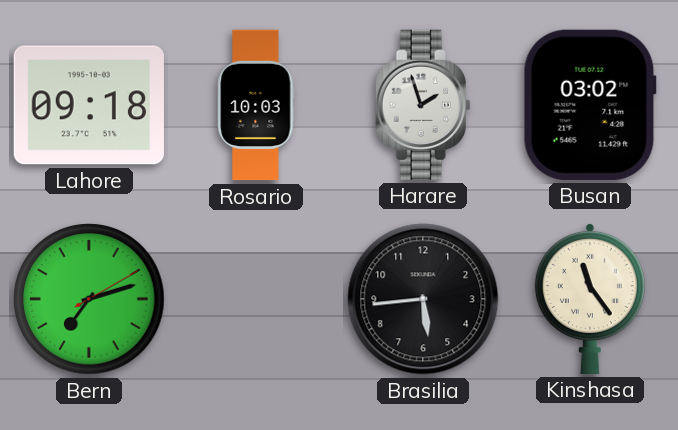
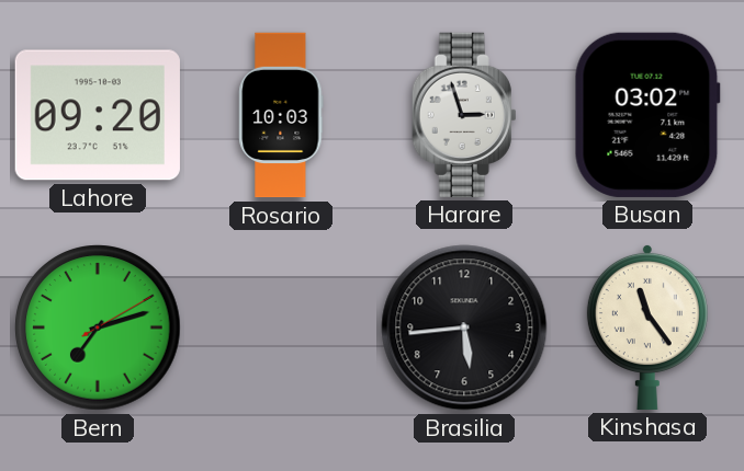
Lahore: 09:18 -> 09:20 (98, 115)
Harare: 1:57 -> 2:57 (464, 115)
